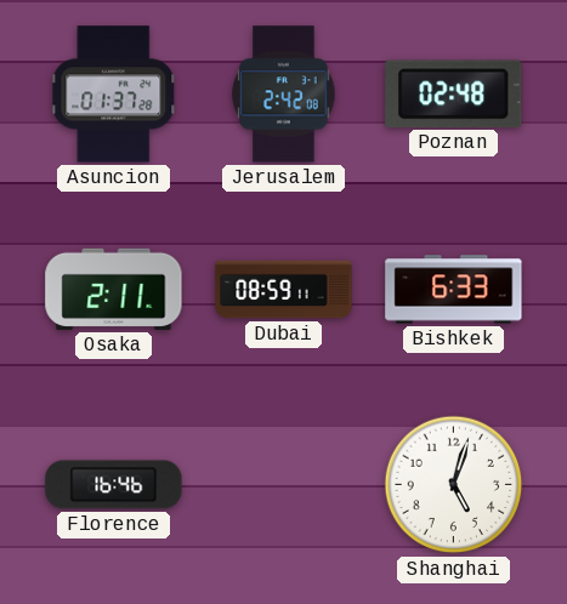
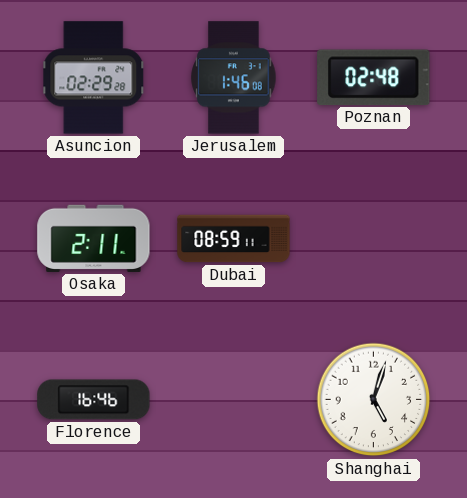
Asuncion: 01:37 -> 02:29 (94, 78)
Jerusalem: 2:42 -> 1:46 (234, 78)
Bishkek: 6:33 -> none (454, 290)
